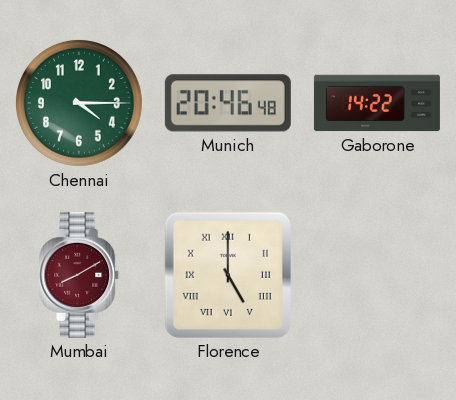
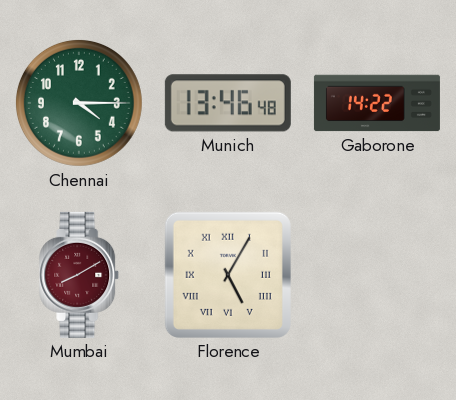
Munich: 20:46 -> 13:46 (228, 103)
Florence: 5:00 -> 5:05 (228, 275)
